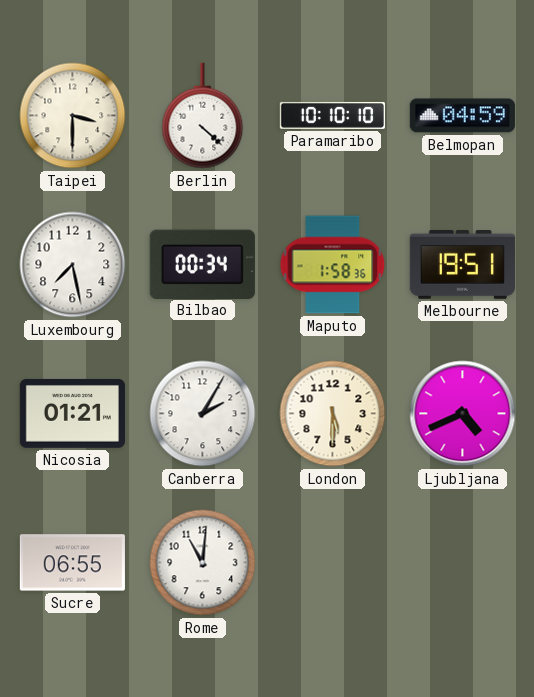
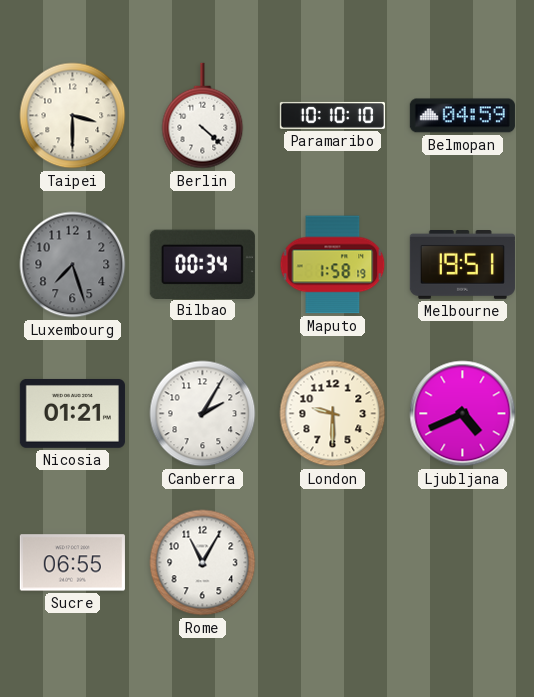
Luxembourg: 7:28 -> 7:27 (73, 265)
Luxembourg dial: white -> grey (73, 265)
Maputo: 1:58:36 -> 1:58:19 (333, 265)
London: 5:30 -> 9:30 (333, 414)
Rome: 11:01 -> 11:05 (203, 563)
